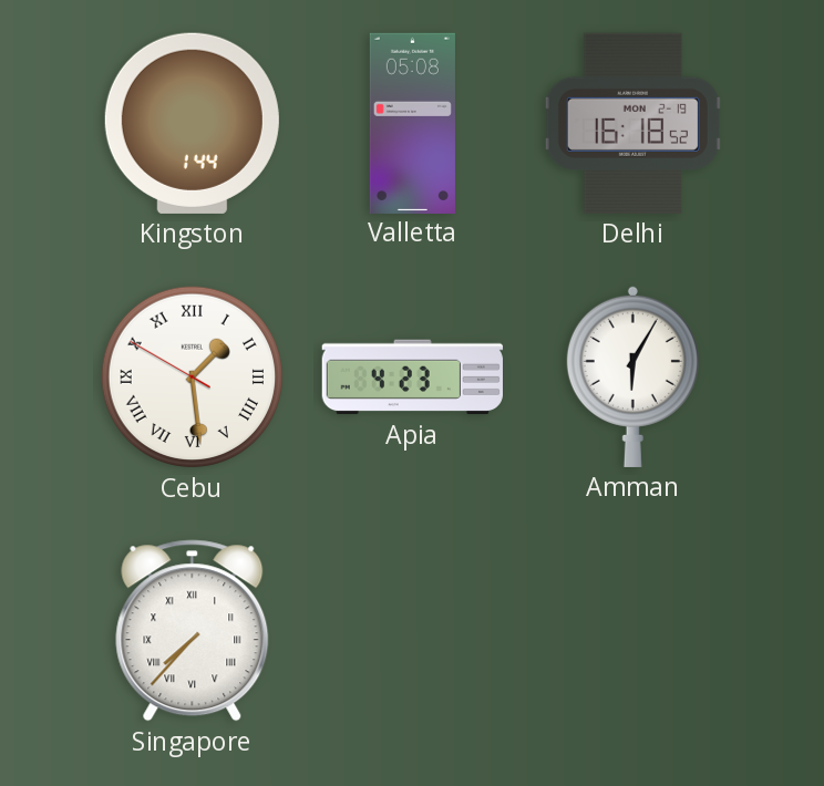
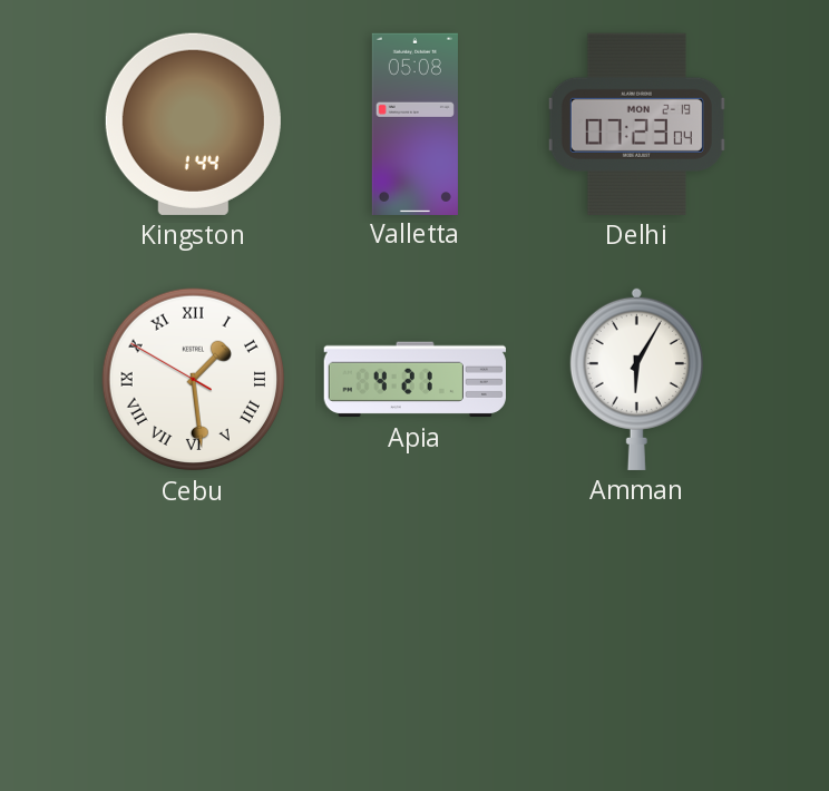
Delhi: 16:18 -> 07:23 (636, 124)
Apia: 4:23 -> 4:21 (414, 380)
Singapore: 7:37 -> none (193, 631)
